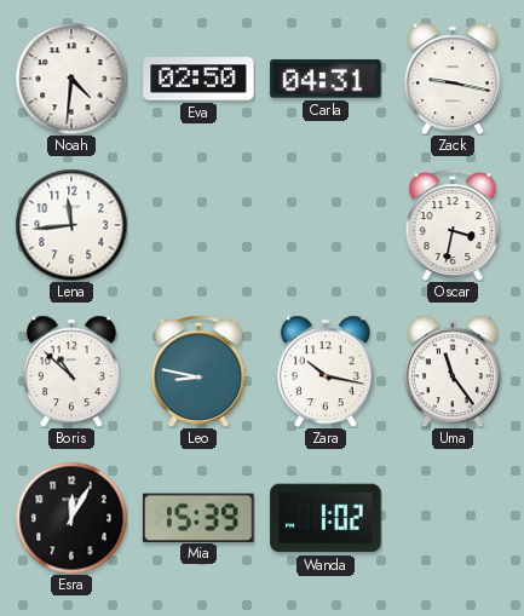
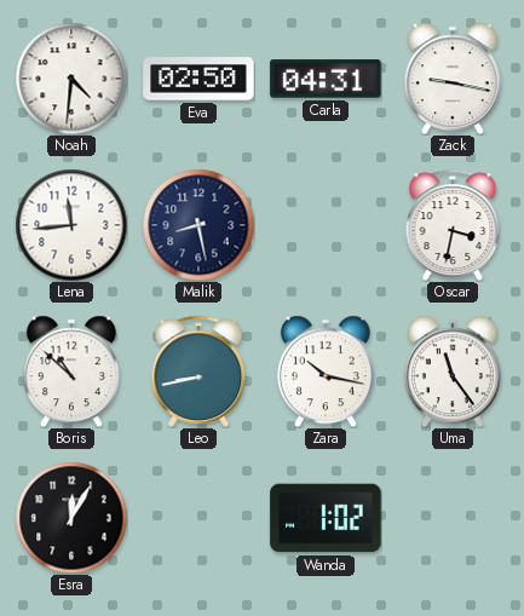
Malik: none -> 8:28 (198, 225)
Leo: 8:47 -> 8:43 (198, 372)
Mia: 15:39 -> none (198, 517)
